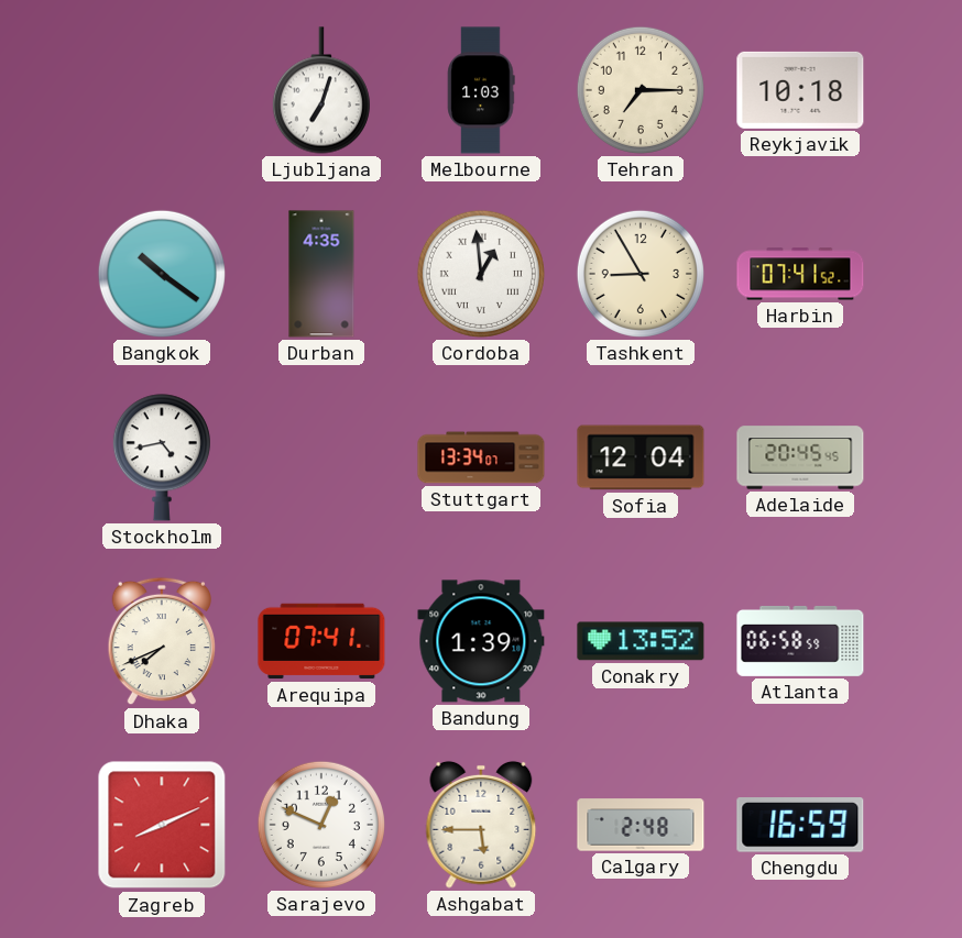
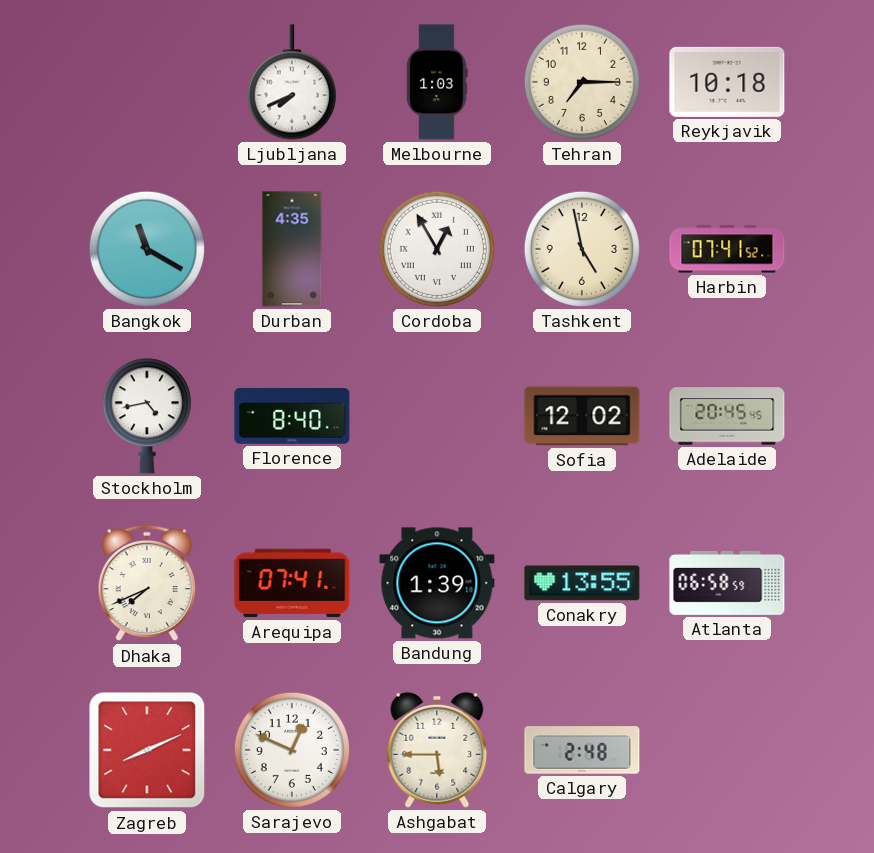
Ljubljana: 7:03 -> 7:41 (292, 82)
Bangkok: 10:21 -> 11:20 (147, 249)
Cordoba: 12:59 -> 12:55 (437, 249)
Tashkent: 8:55 -> 4:58 (582, 249)
Florence: none -> 8:40 (292, 416)
Stuttgart: 13:34 -> none (481, 457)
Sofia: 12:04 -> 12:02 (582, 416)
Conakry: 13:52 -> 13:55 (582, 583)
Chengdu: 16:59 -> none (800, 826)
